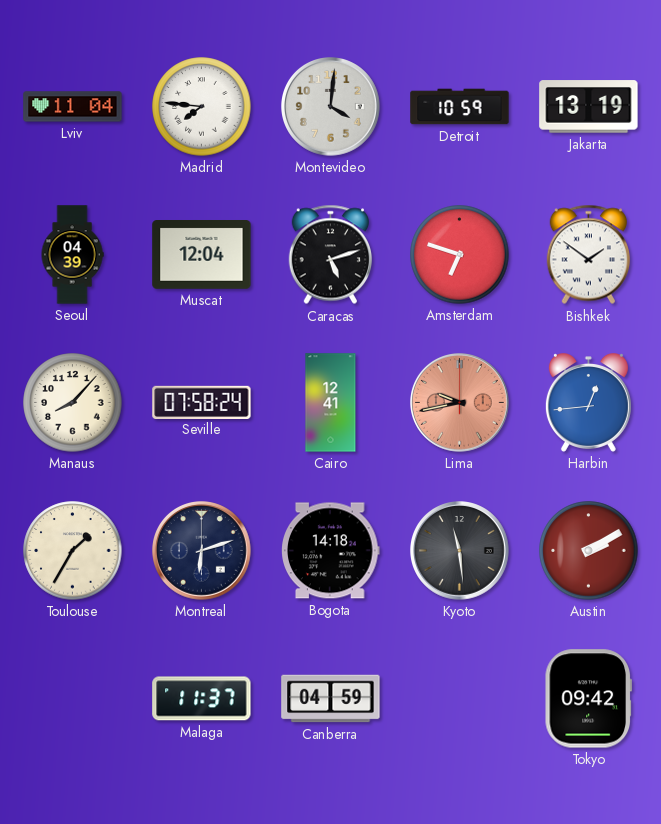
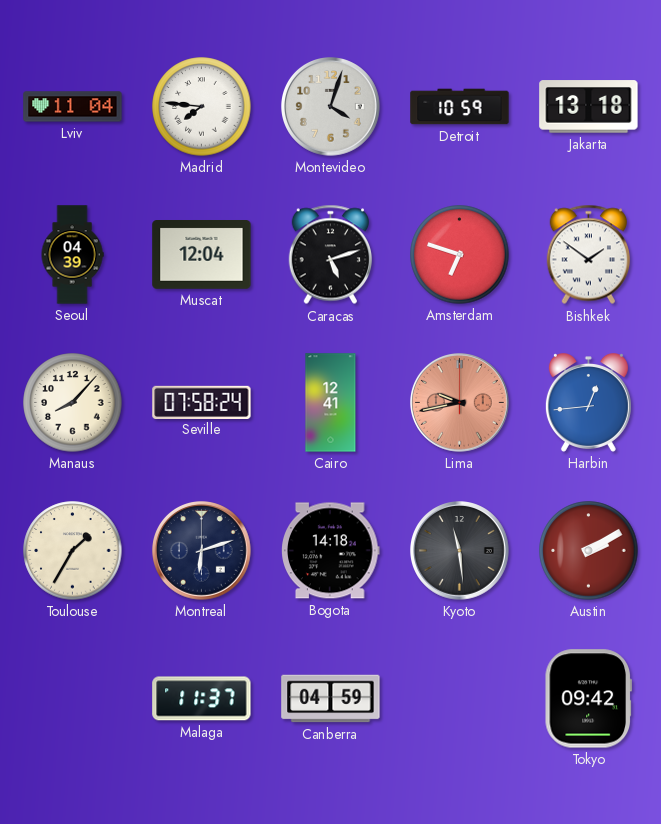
Montevideo: 4:01 -> 4:03 (331, 107)
Jakarta: 13:19 -> 13:18 (589, 107)
